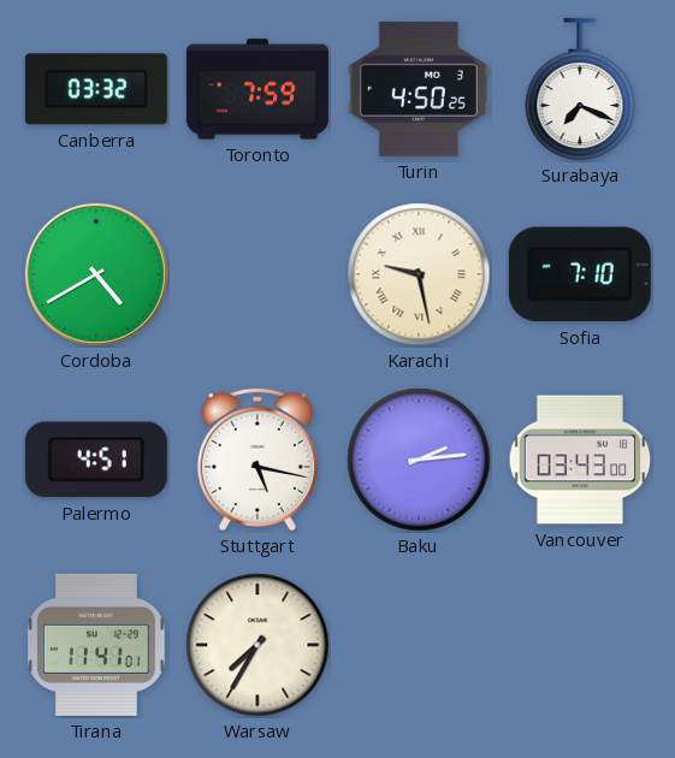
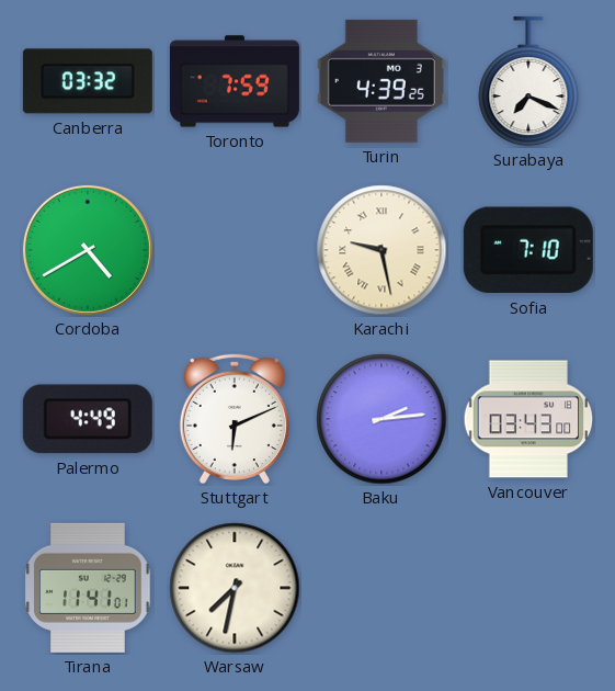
Turin: 4:50 -> 4:39 (381, 81)
Palermo: 4:51 -> 4:49 (88, 419)
Stuttgart: 5:17 -> 6:11 (235, 419)
Warsaw: 7:35 -> 7:32 (235, 588)
